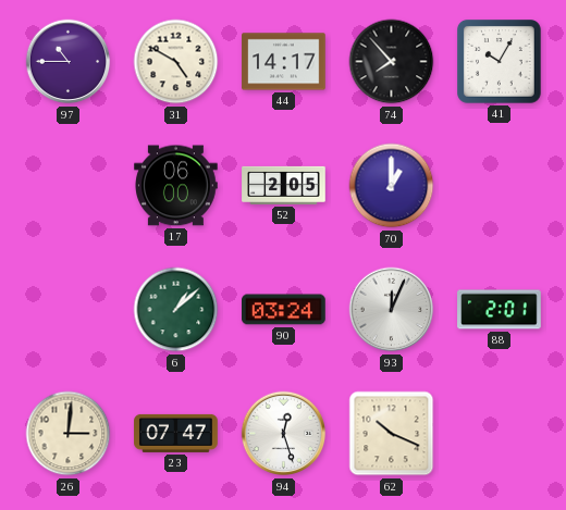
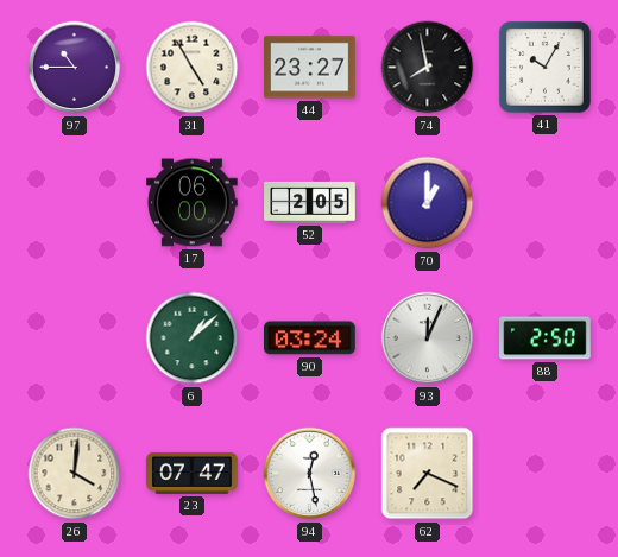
31: 4:50 -> 4:55 (193, 68)
44: 14:17 -> 23:27 (310, 68)
74: 7:53 -> 7:58 (428, 68)
88: 2:01 -> 2:50 (546, 338)
26: 3:01 -> 4:01 (75, 474)
94: 12:27 -> 12:28 (310, 474)
62: 10:19 -> 7:19 (428, 474)
